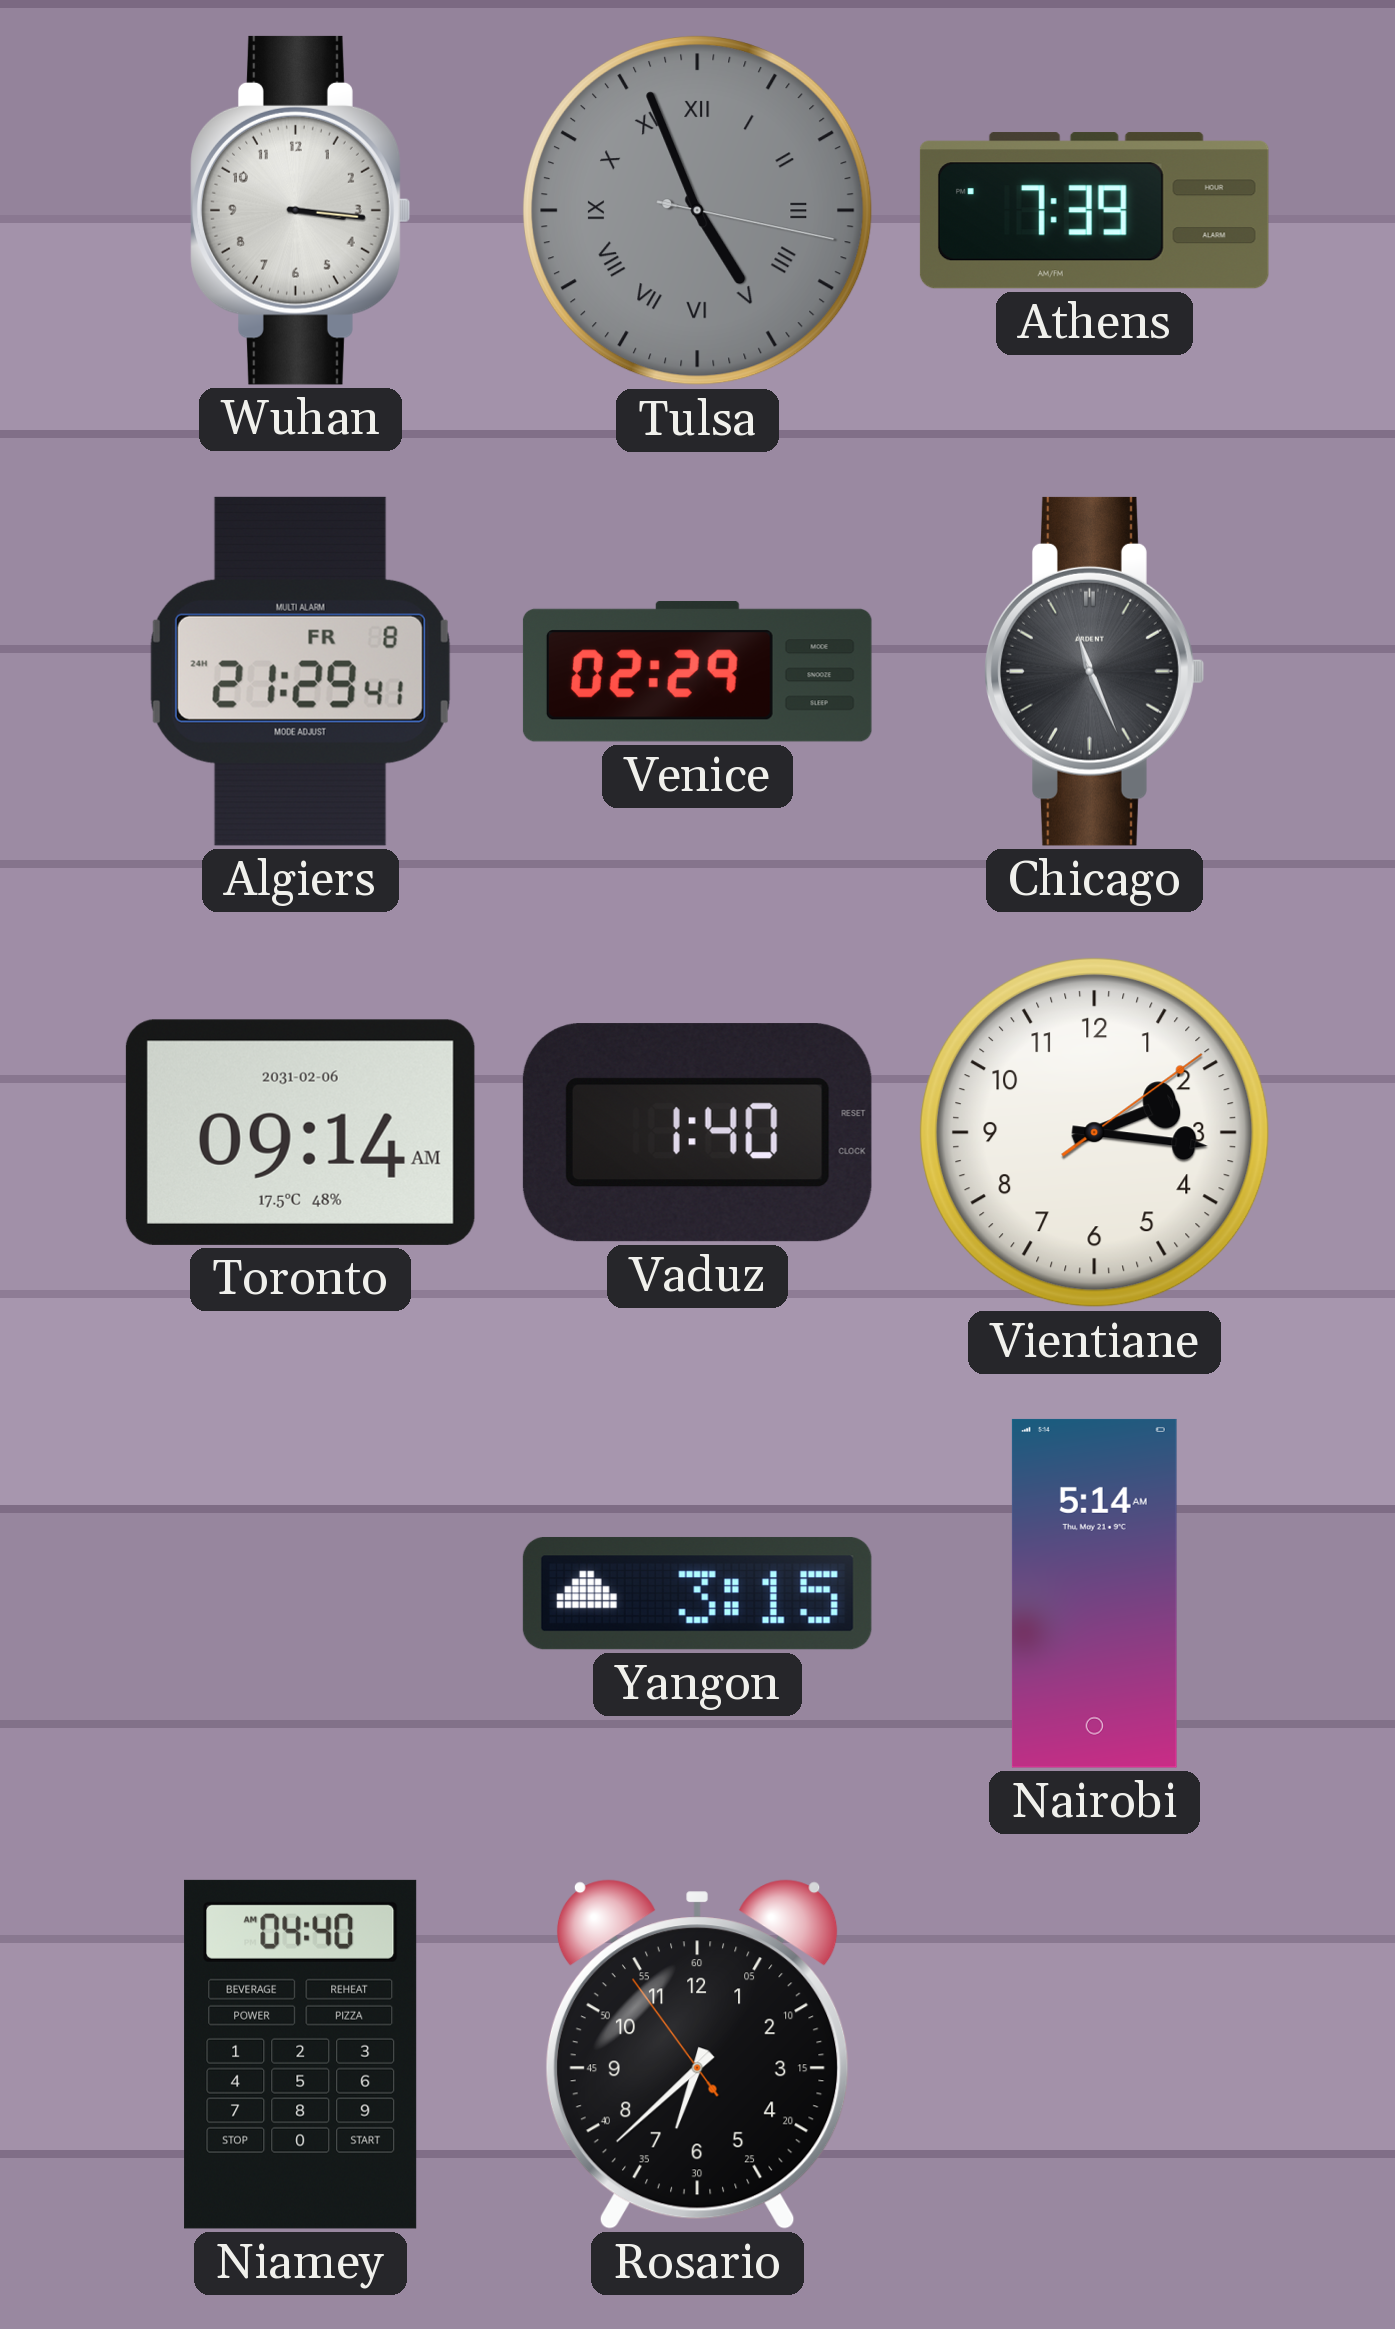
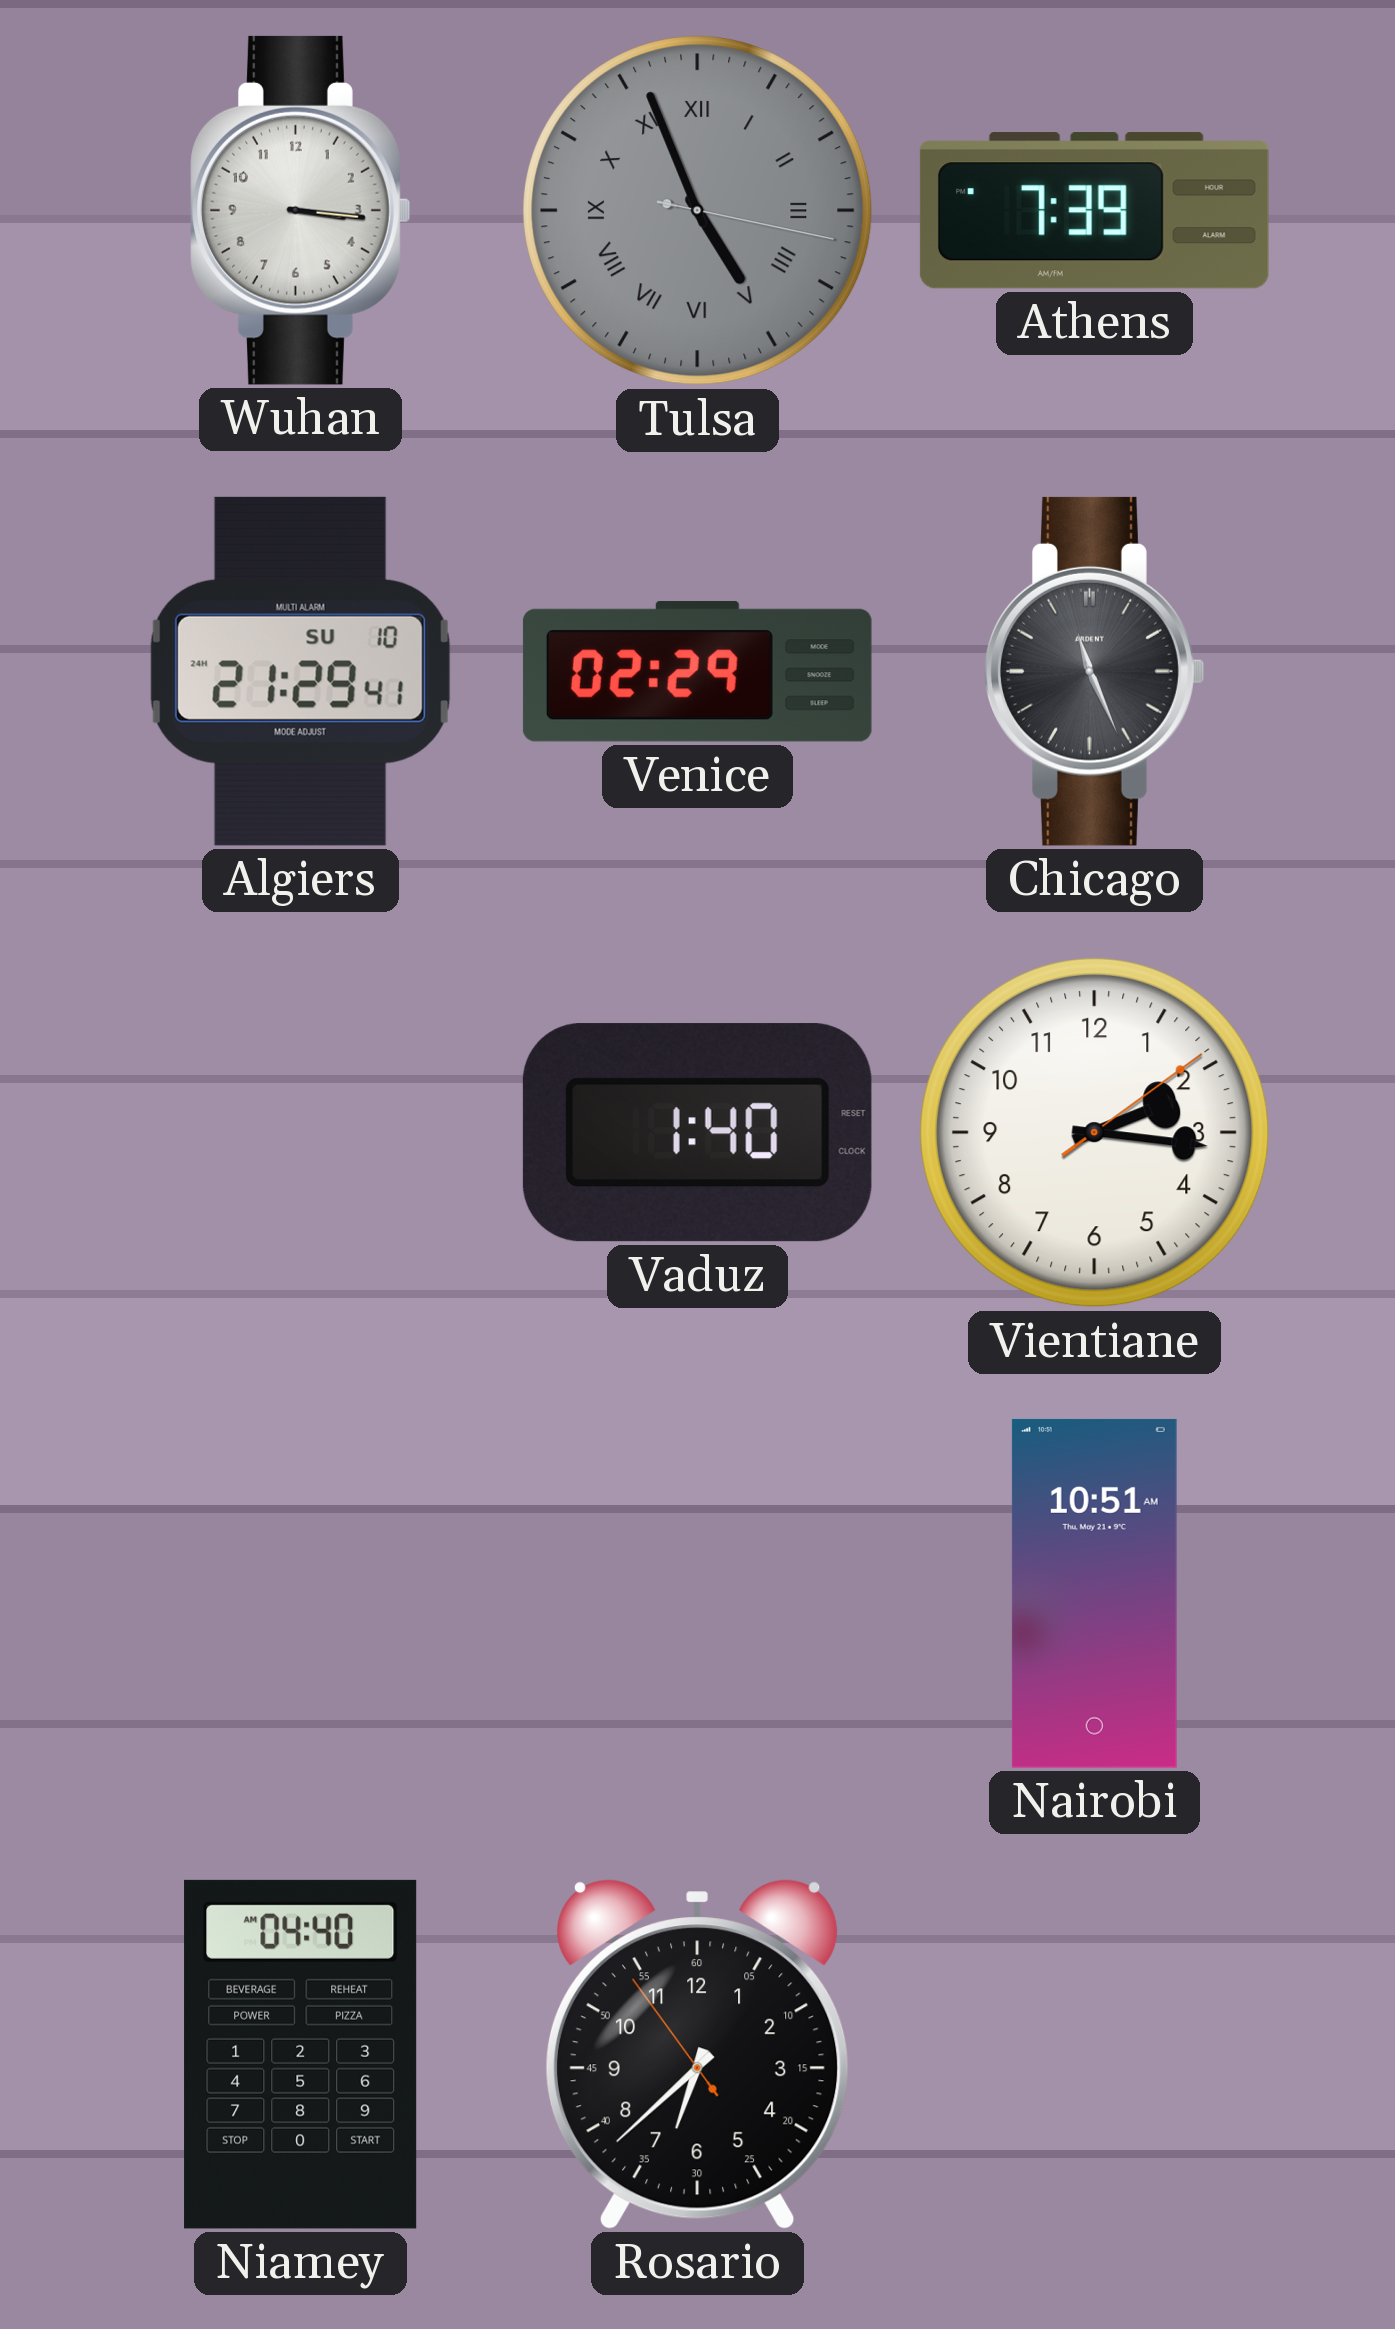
Algiers date: FR 8 -> SU 10 (300, 671)
Toronto: 09:14 -> none (300, 1132)
Yangon: 3:15 -> none (697, 1593)
Nairobi: 5:14 -> 10:51 (1094, 1593)
